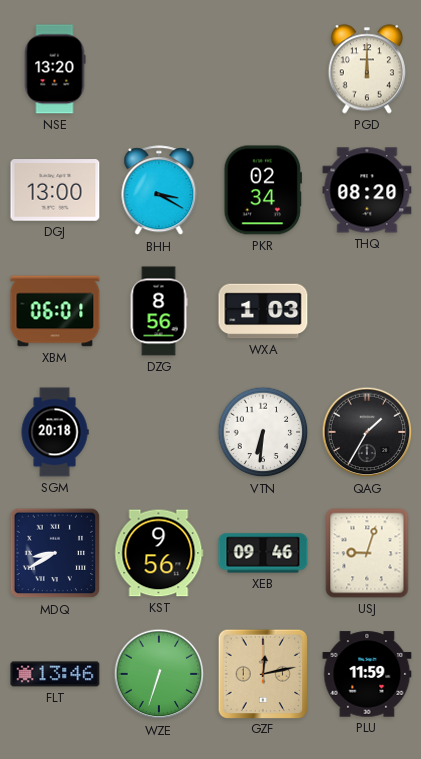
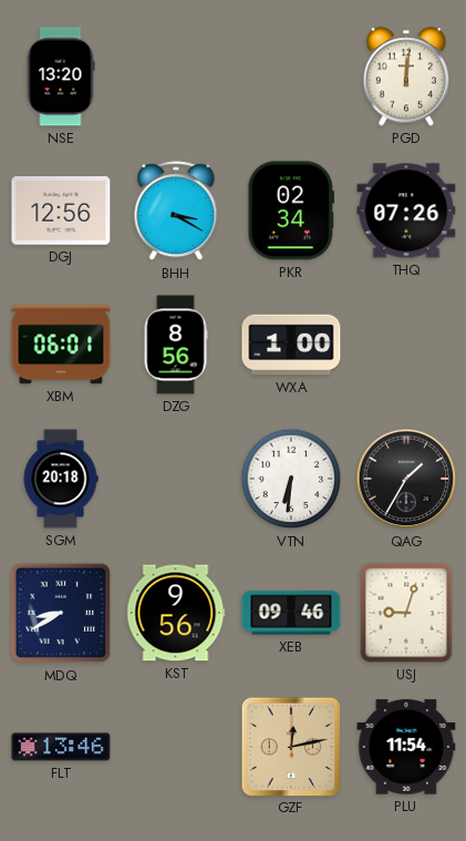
PGD: 12:00 -> 12:01 (405, 76)
DGJ: 13:00 -> 12:56 (61, 211)
THQ: 08:20 -> 07:26 (406, 211)
WXA: 1:03 -> 1:00 (291, 345)
WZE: 6:33 -> none (159, 674)
PLU: 11:59 -> 11:54 (406, 747)
